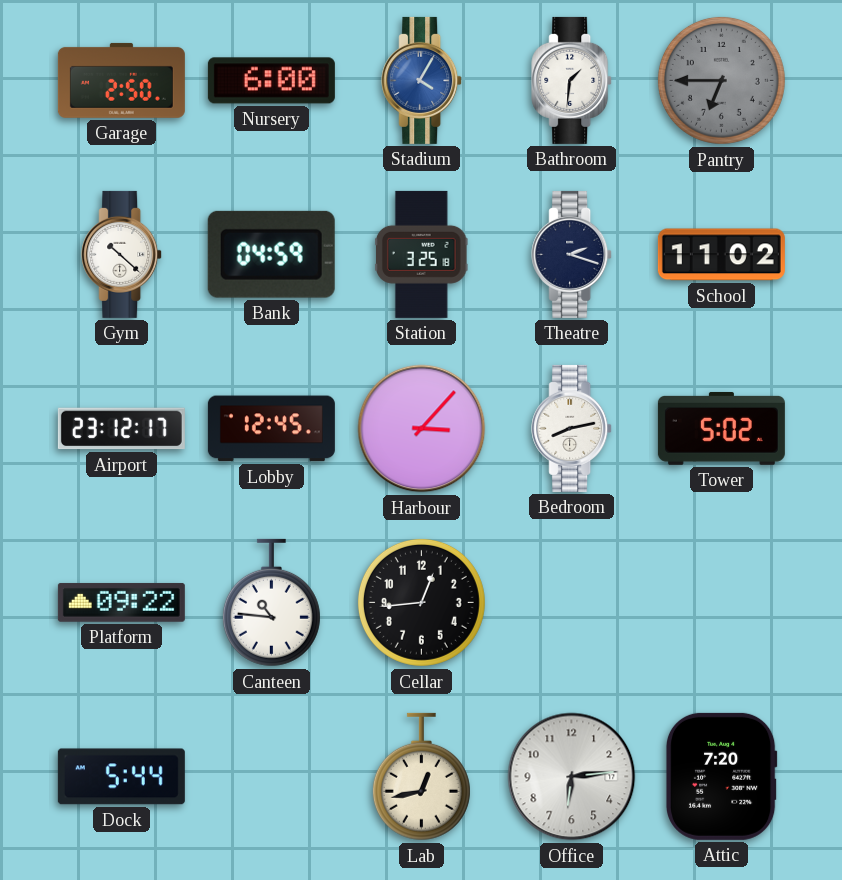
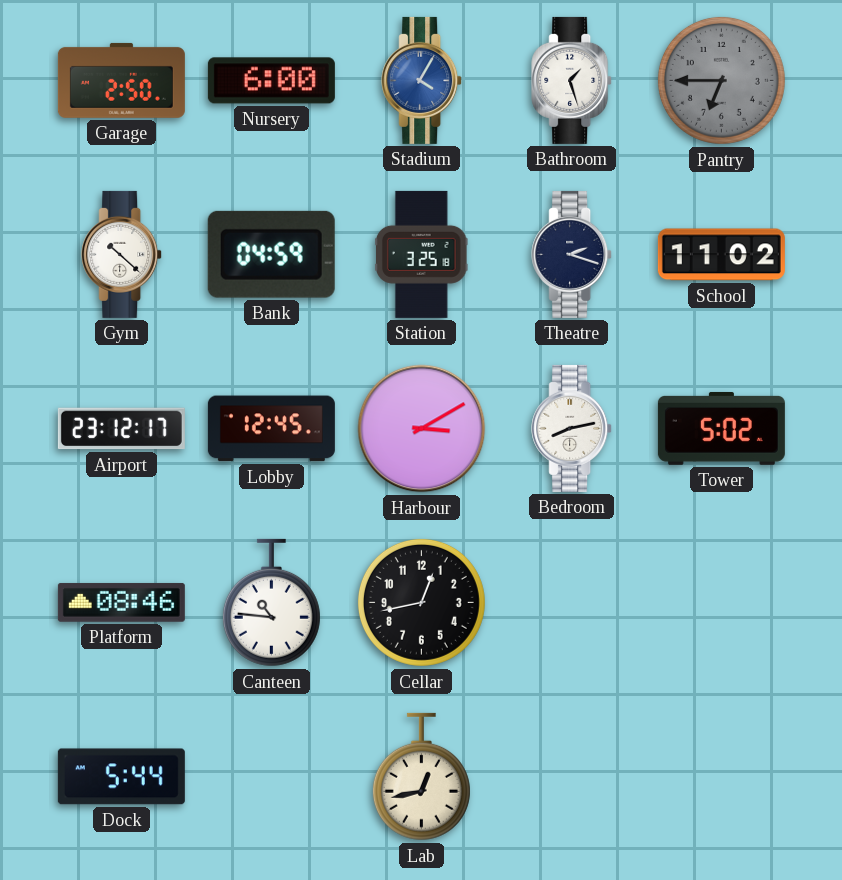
Bathroom: 1:31 -> 1:27 (572, 80)
Harbour: 3:07 -> 3:10 (422, 429)
Platform: 09:22 -> 08:46 (121, 602)
Cellar: 12:44 -> 12:43 (421, 602)
Office: 6:14 -> none (572, 777)
Attic: 7:20 -> none (721, 776)
